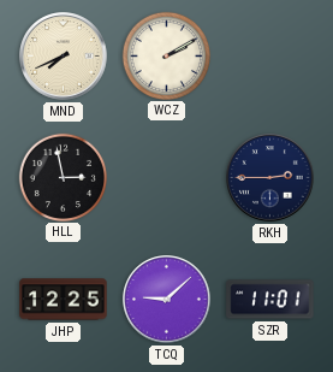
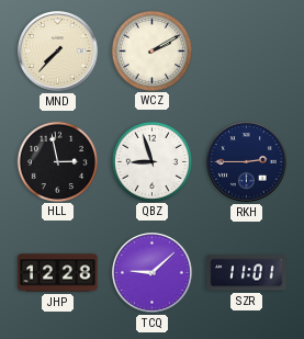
MND: 7:41 -> 7:37 (58, 52)
QBZ: none -> 8:57 (151, 161)
JHP: 12:25 -> 12:28 (58, 273)
